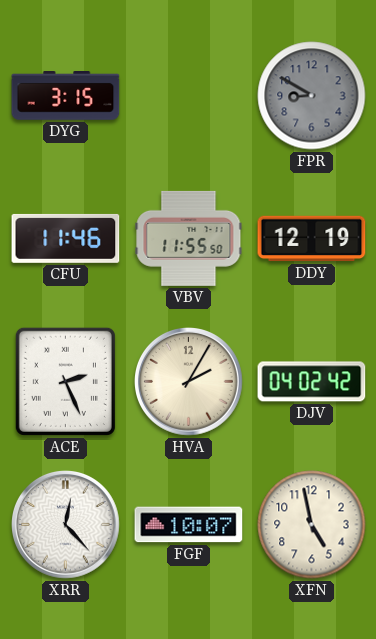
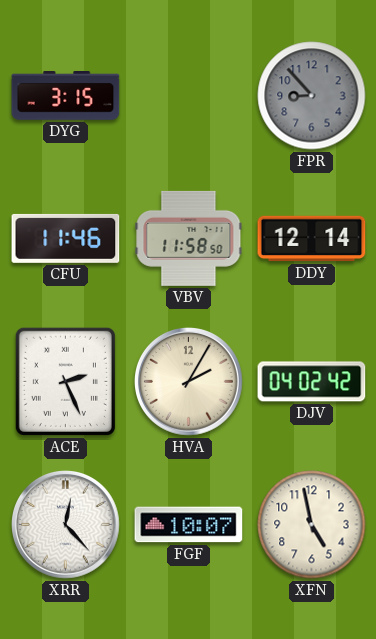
FPR: 8:50 -> 8:53 (312, 96)
VBV: 11:55 -> 11:58 (189, 238)
DDY: 12:19 -> 12:14 (312, 239)
